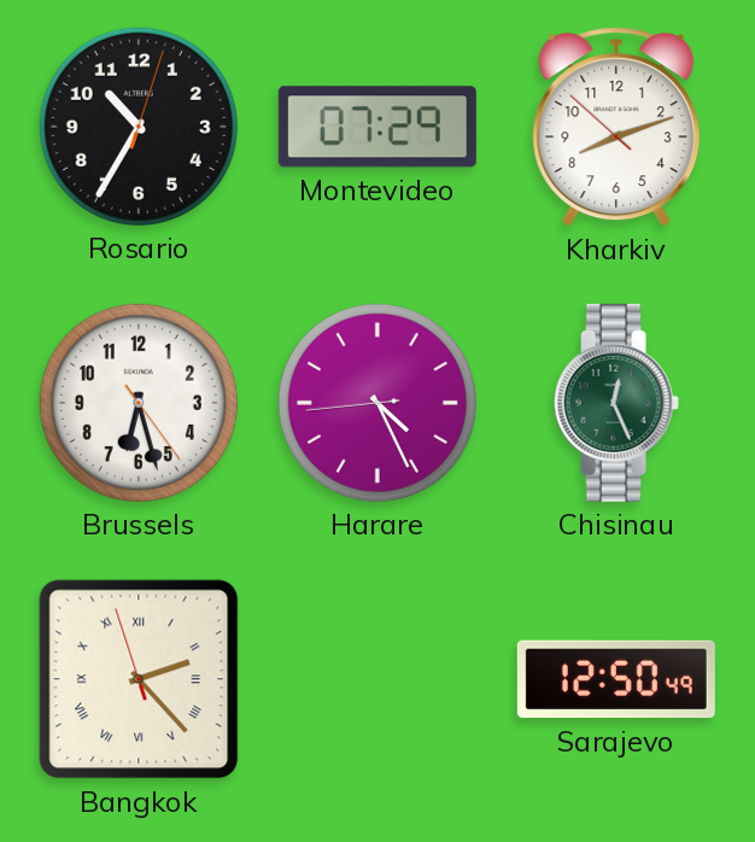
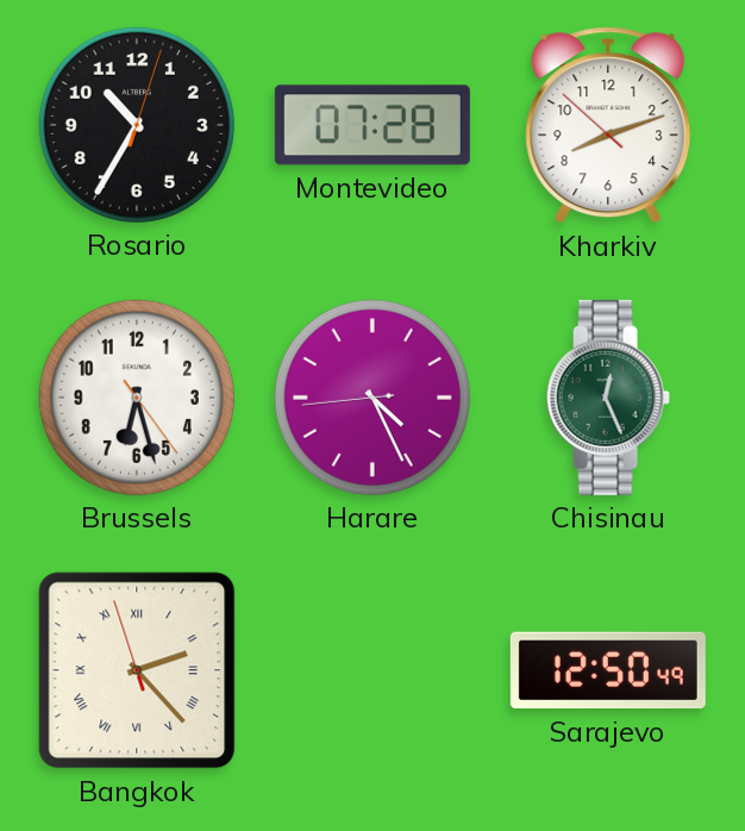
Montevideo: 07:29 -> 07:28 (372, 125)
